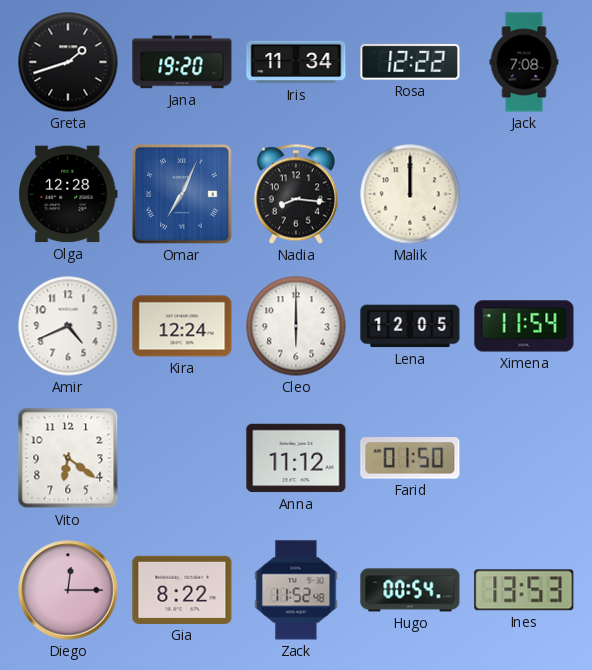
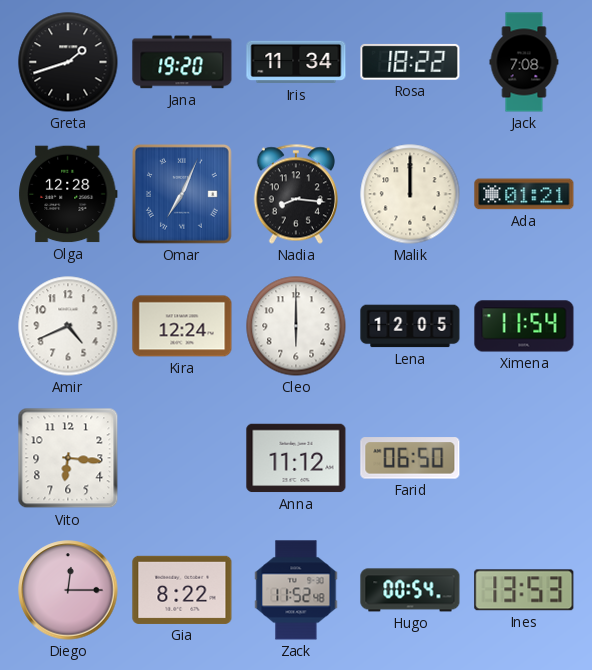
Rosa: 12:22 -> 18:22 (410, 62)
Ada: none -> 01:21 (524, 194)
Vito: 6:21 -> 6:16 (68, 458)
Farid: 01:50 -> 06:50 (410, 458)
